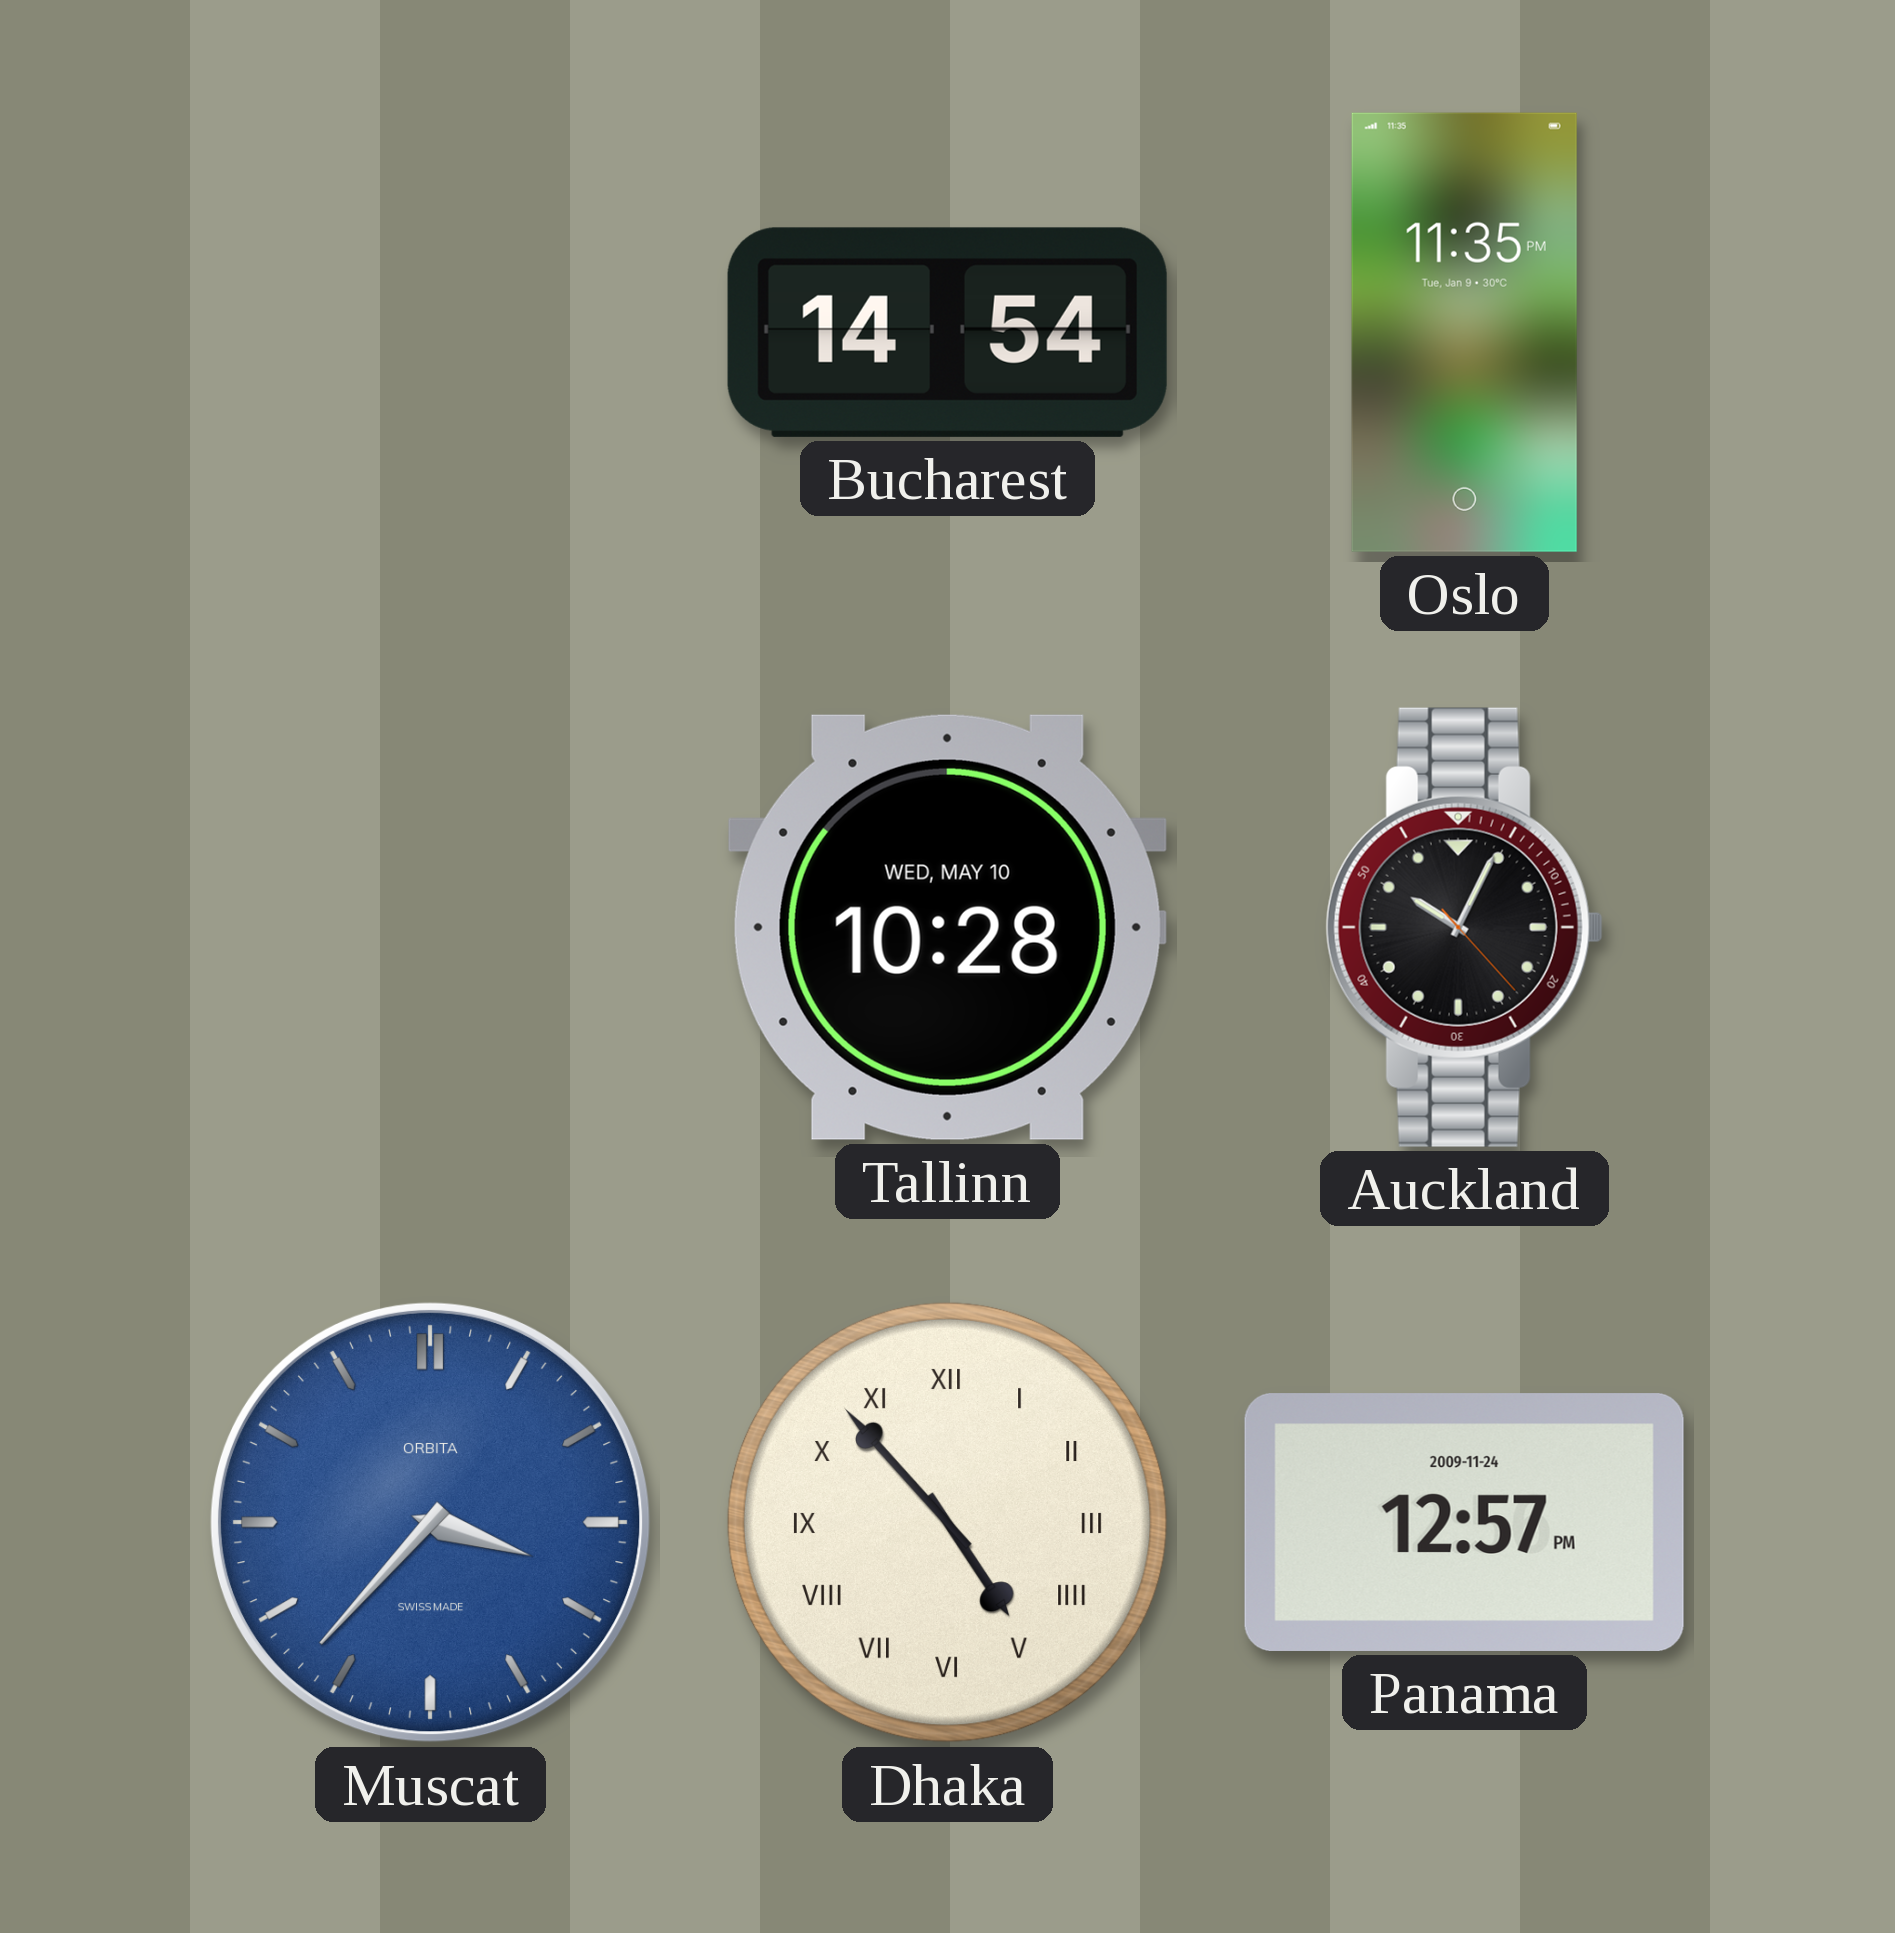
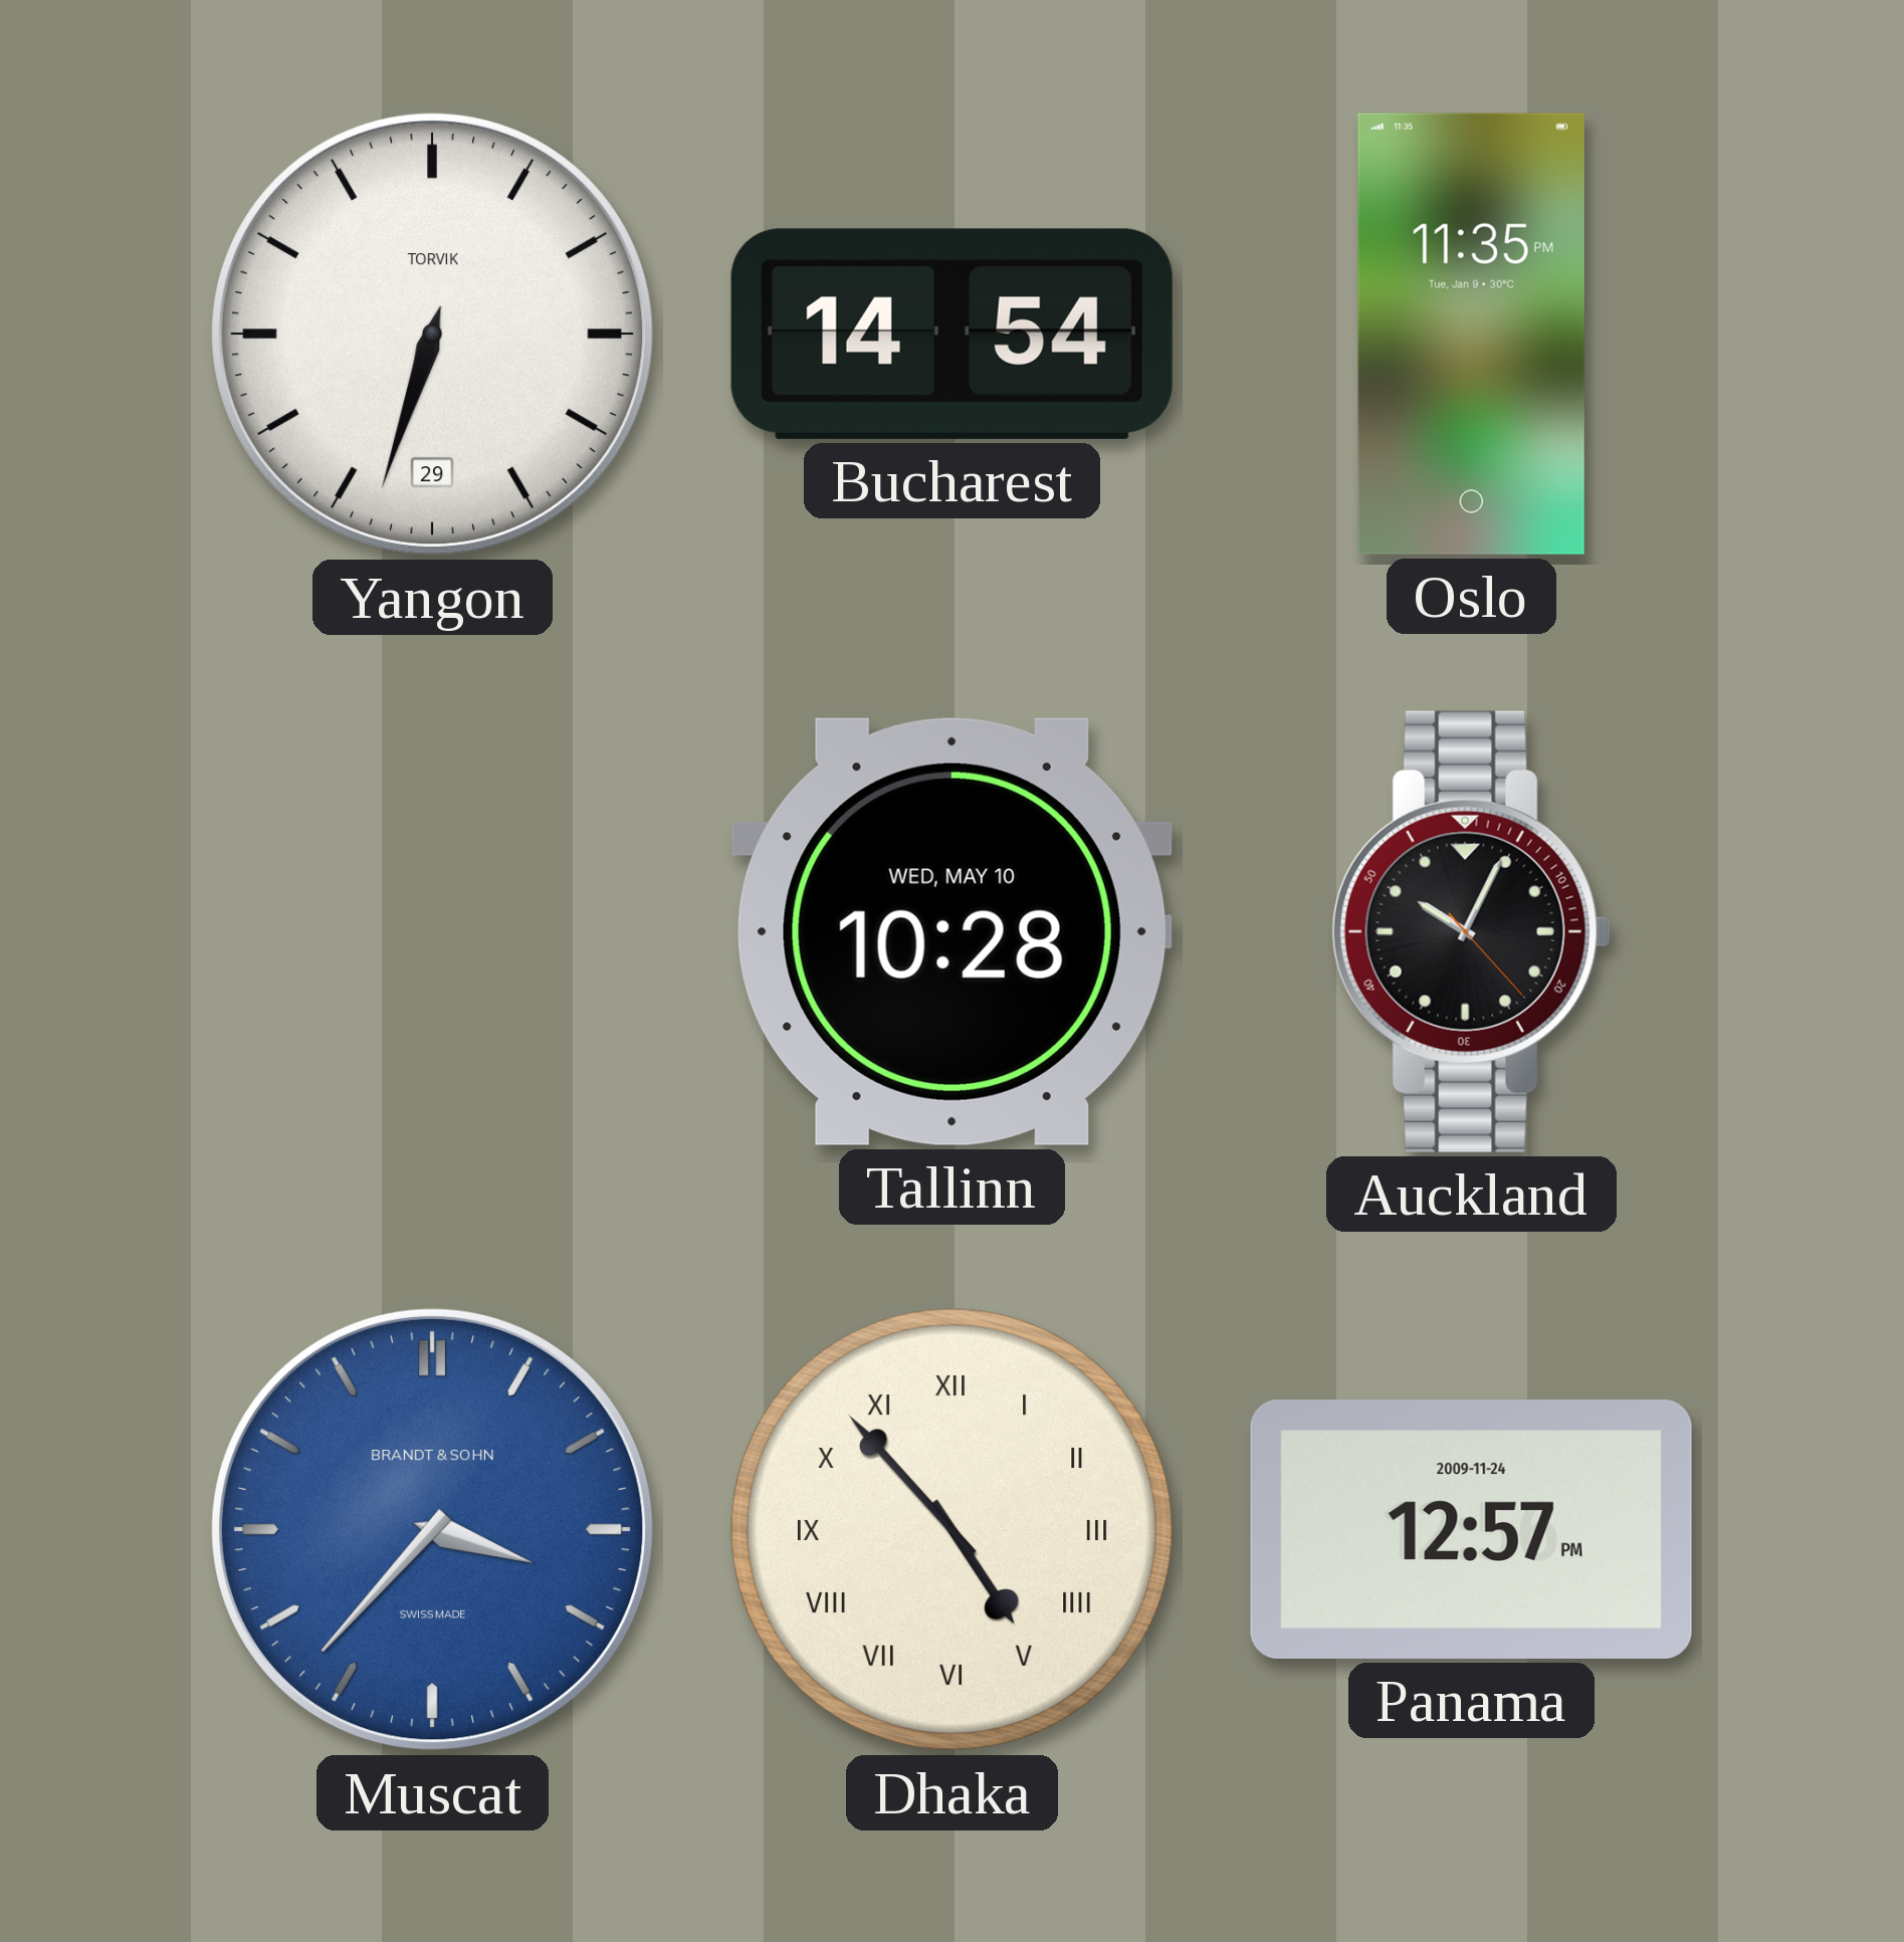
Yangon: none -> 6:33 (432, 334)
Muscat brand: ORBITA -> BRANDT & SOHN (432, 1529)
